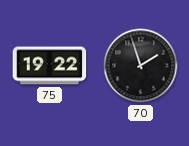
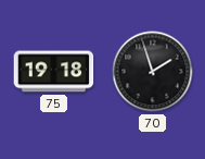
75: 19:22 -> 19:18 (54, 72)
